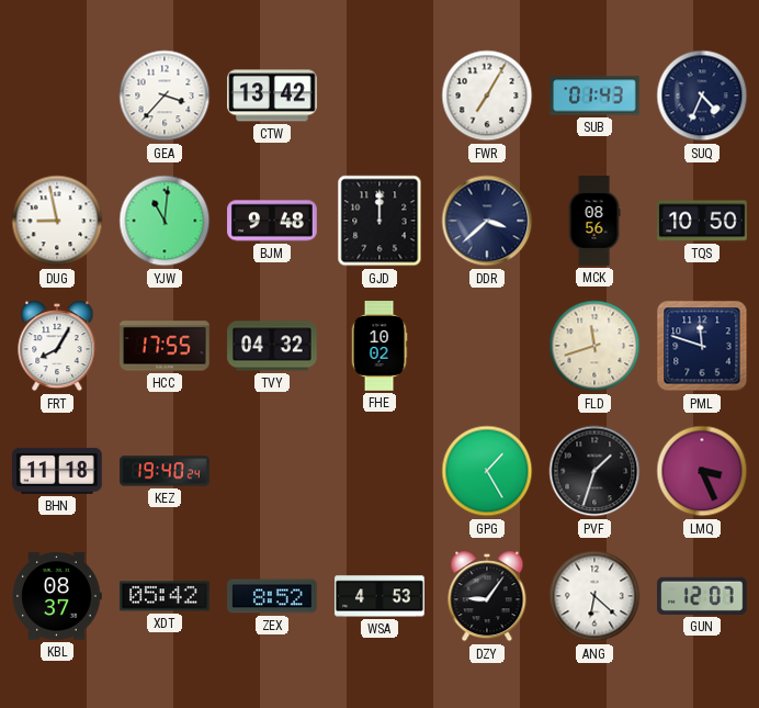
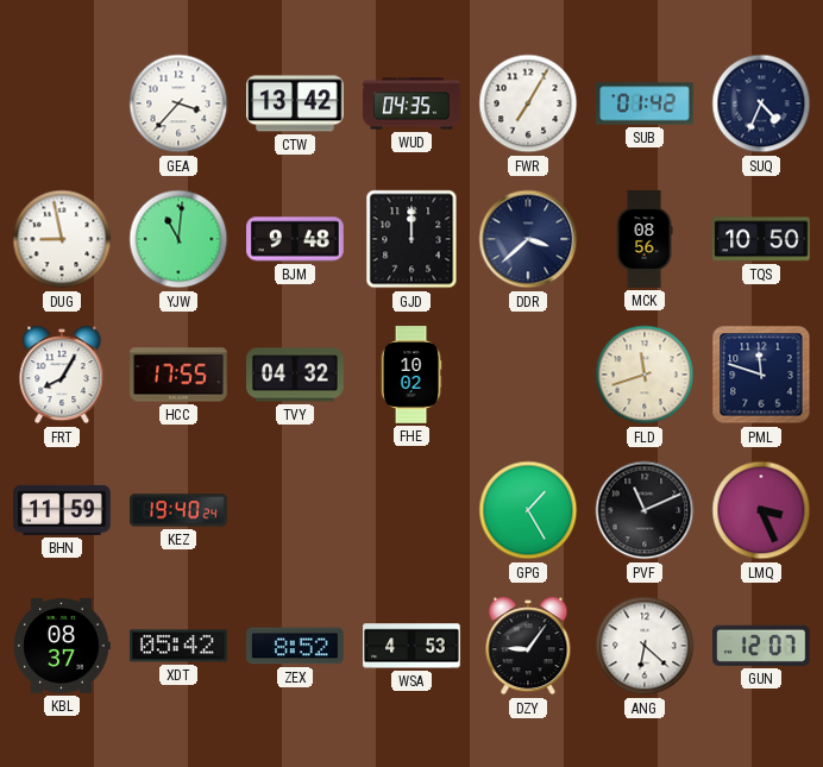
WUD: none -> 04:35 (411, 103)
SUB: 01:43 -> 01:42 (645, 103)
BHN: 11:18 -> 11:59 (62, 510)
PVF: 1:33 -> 11:11 (645, 510)
